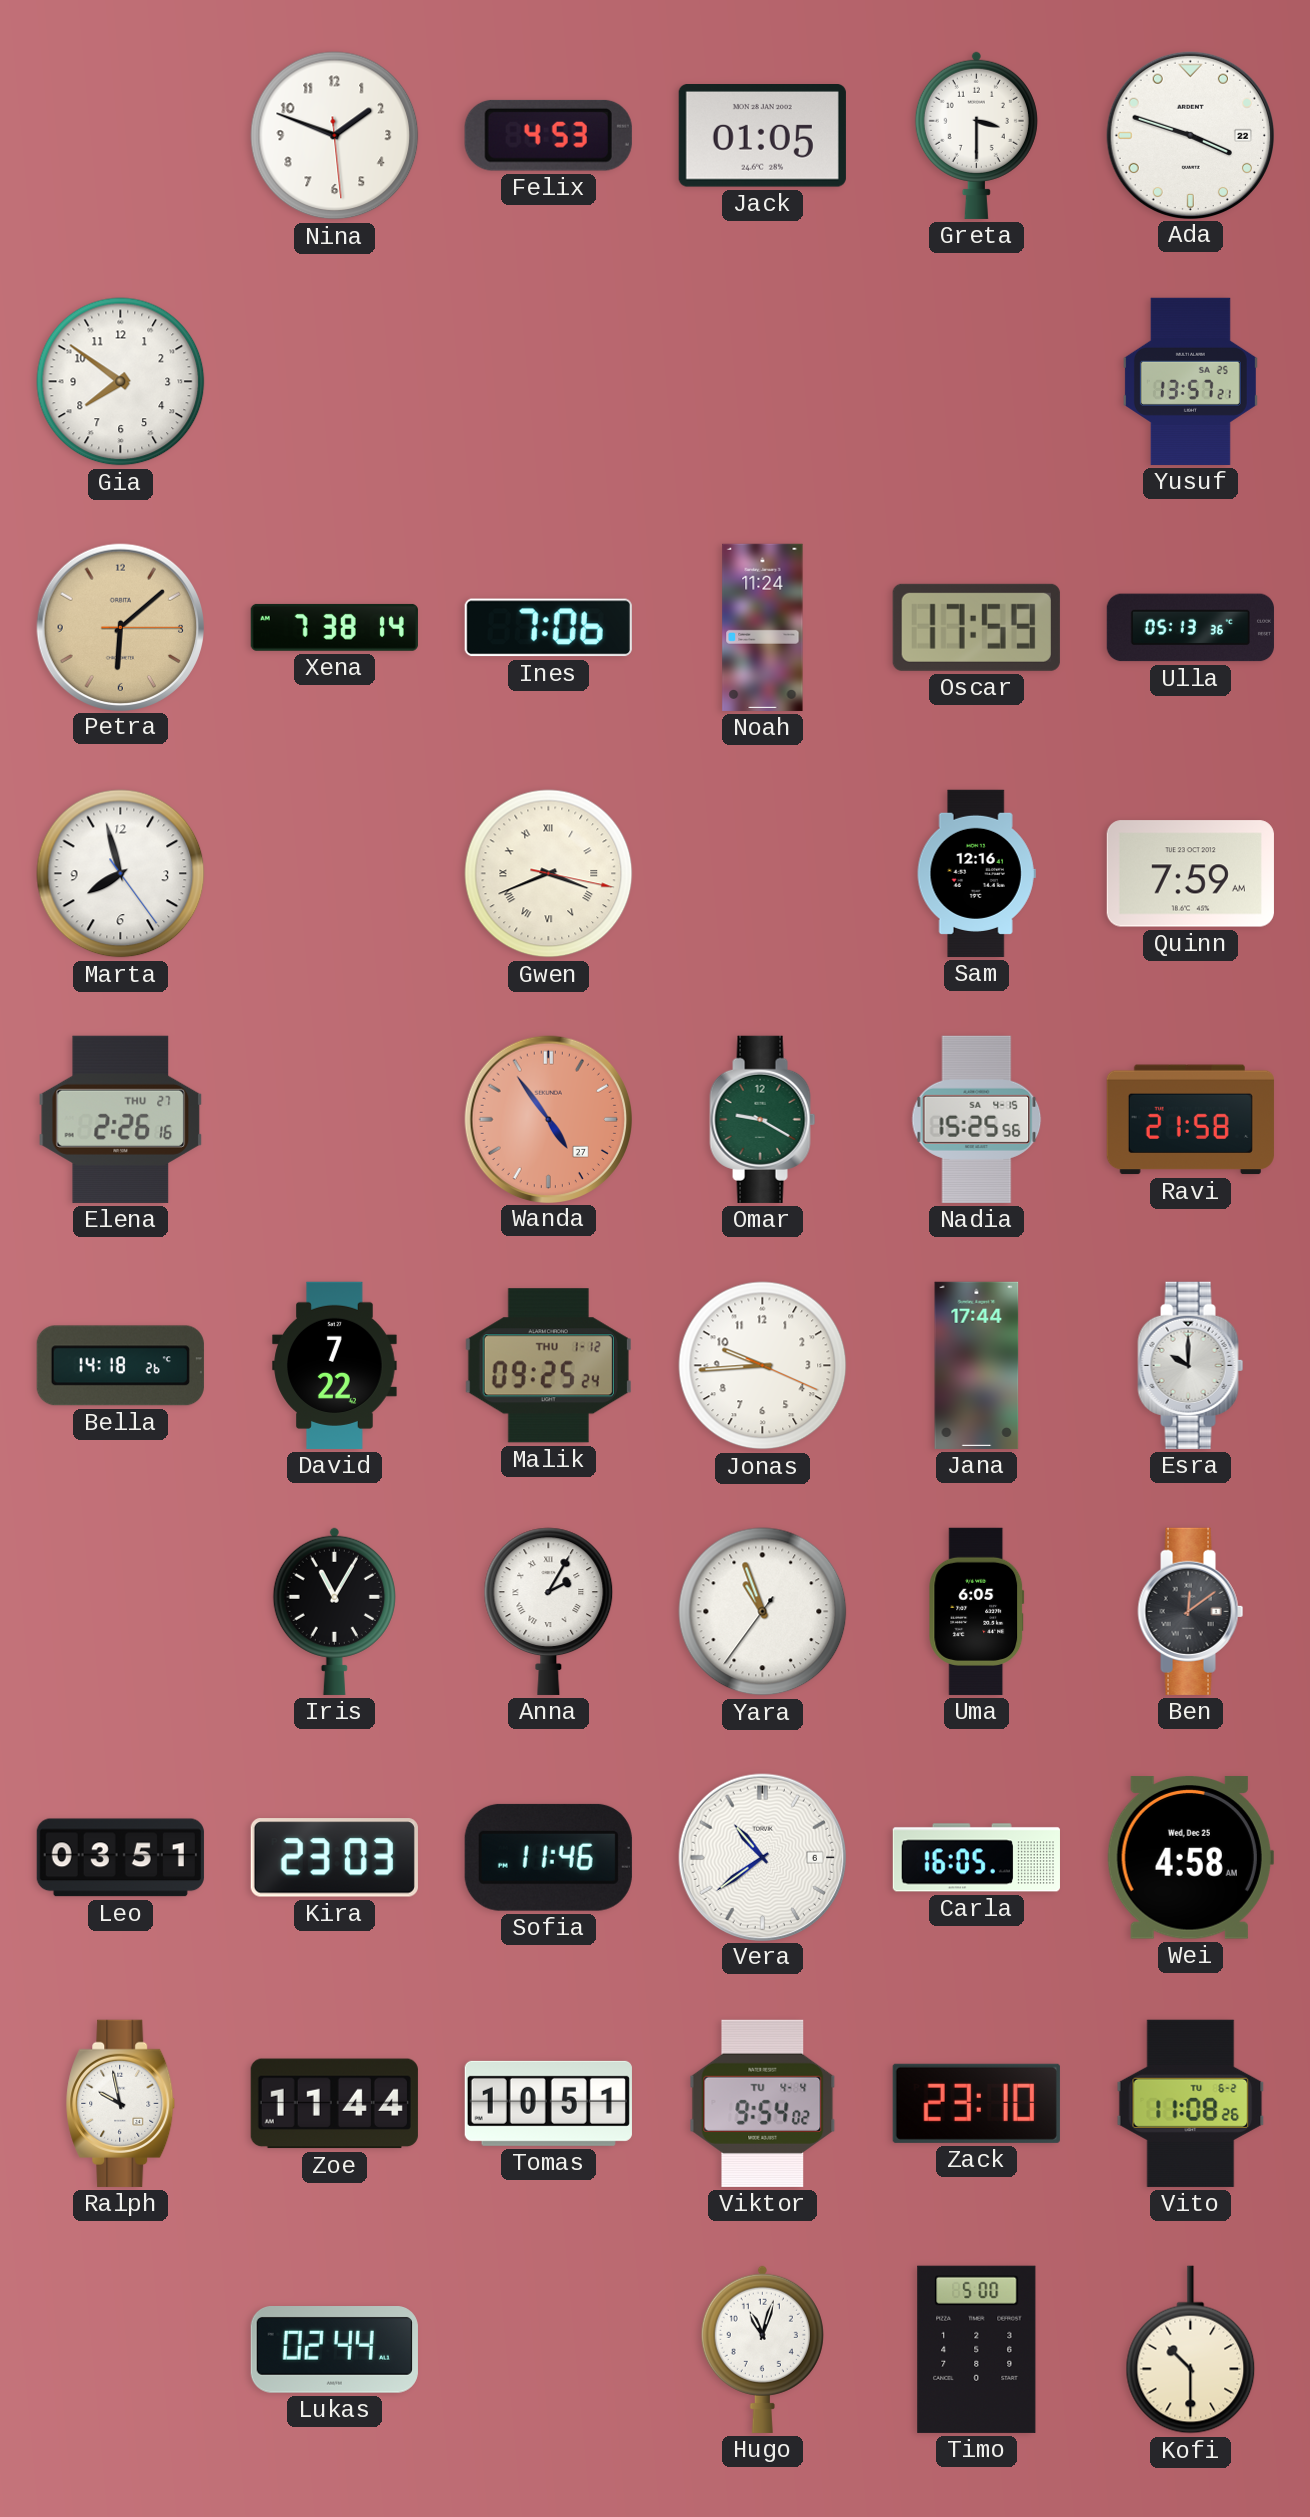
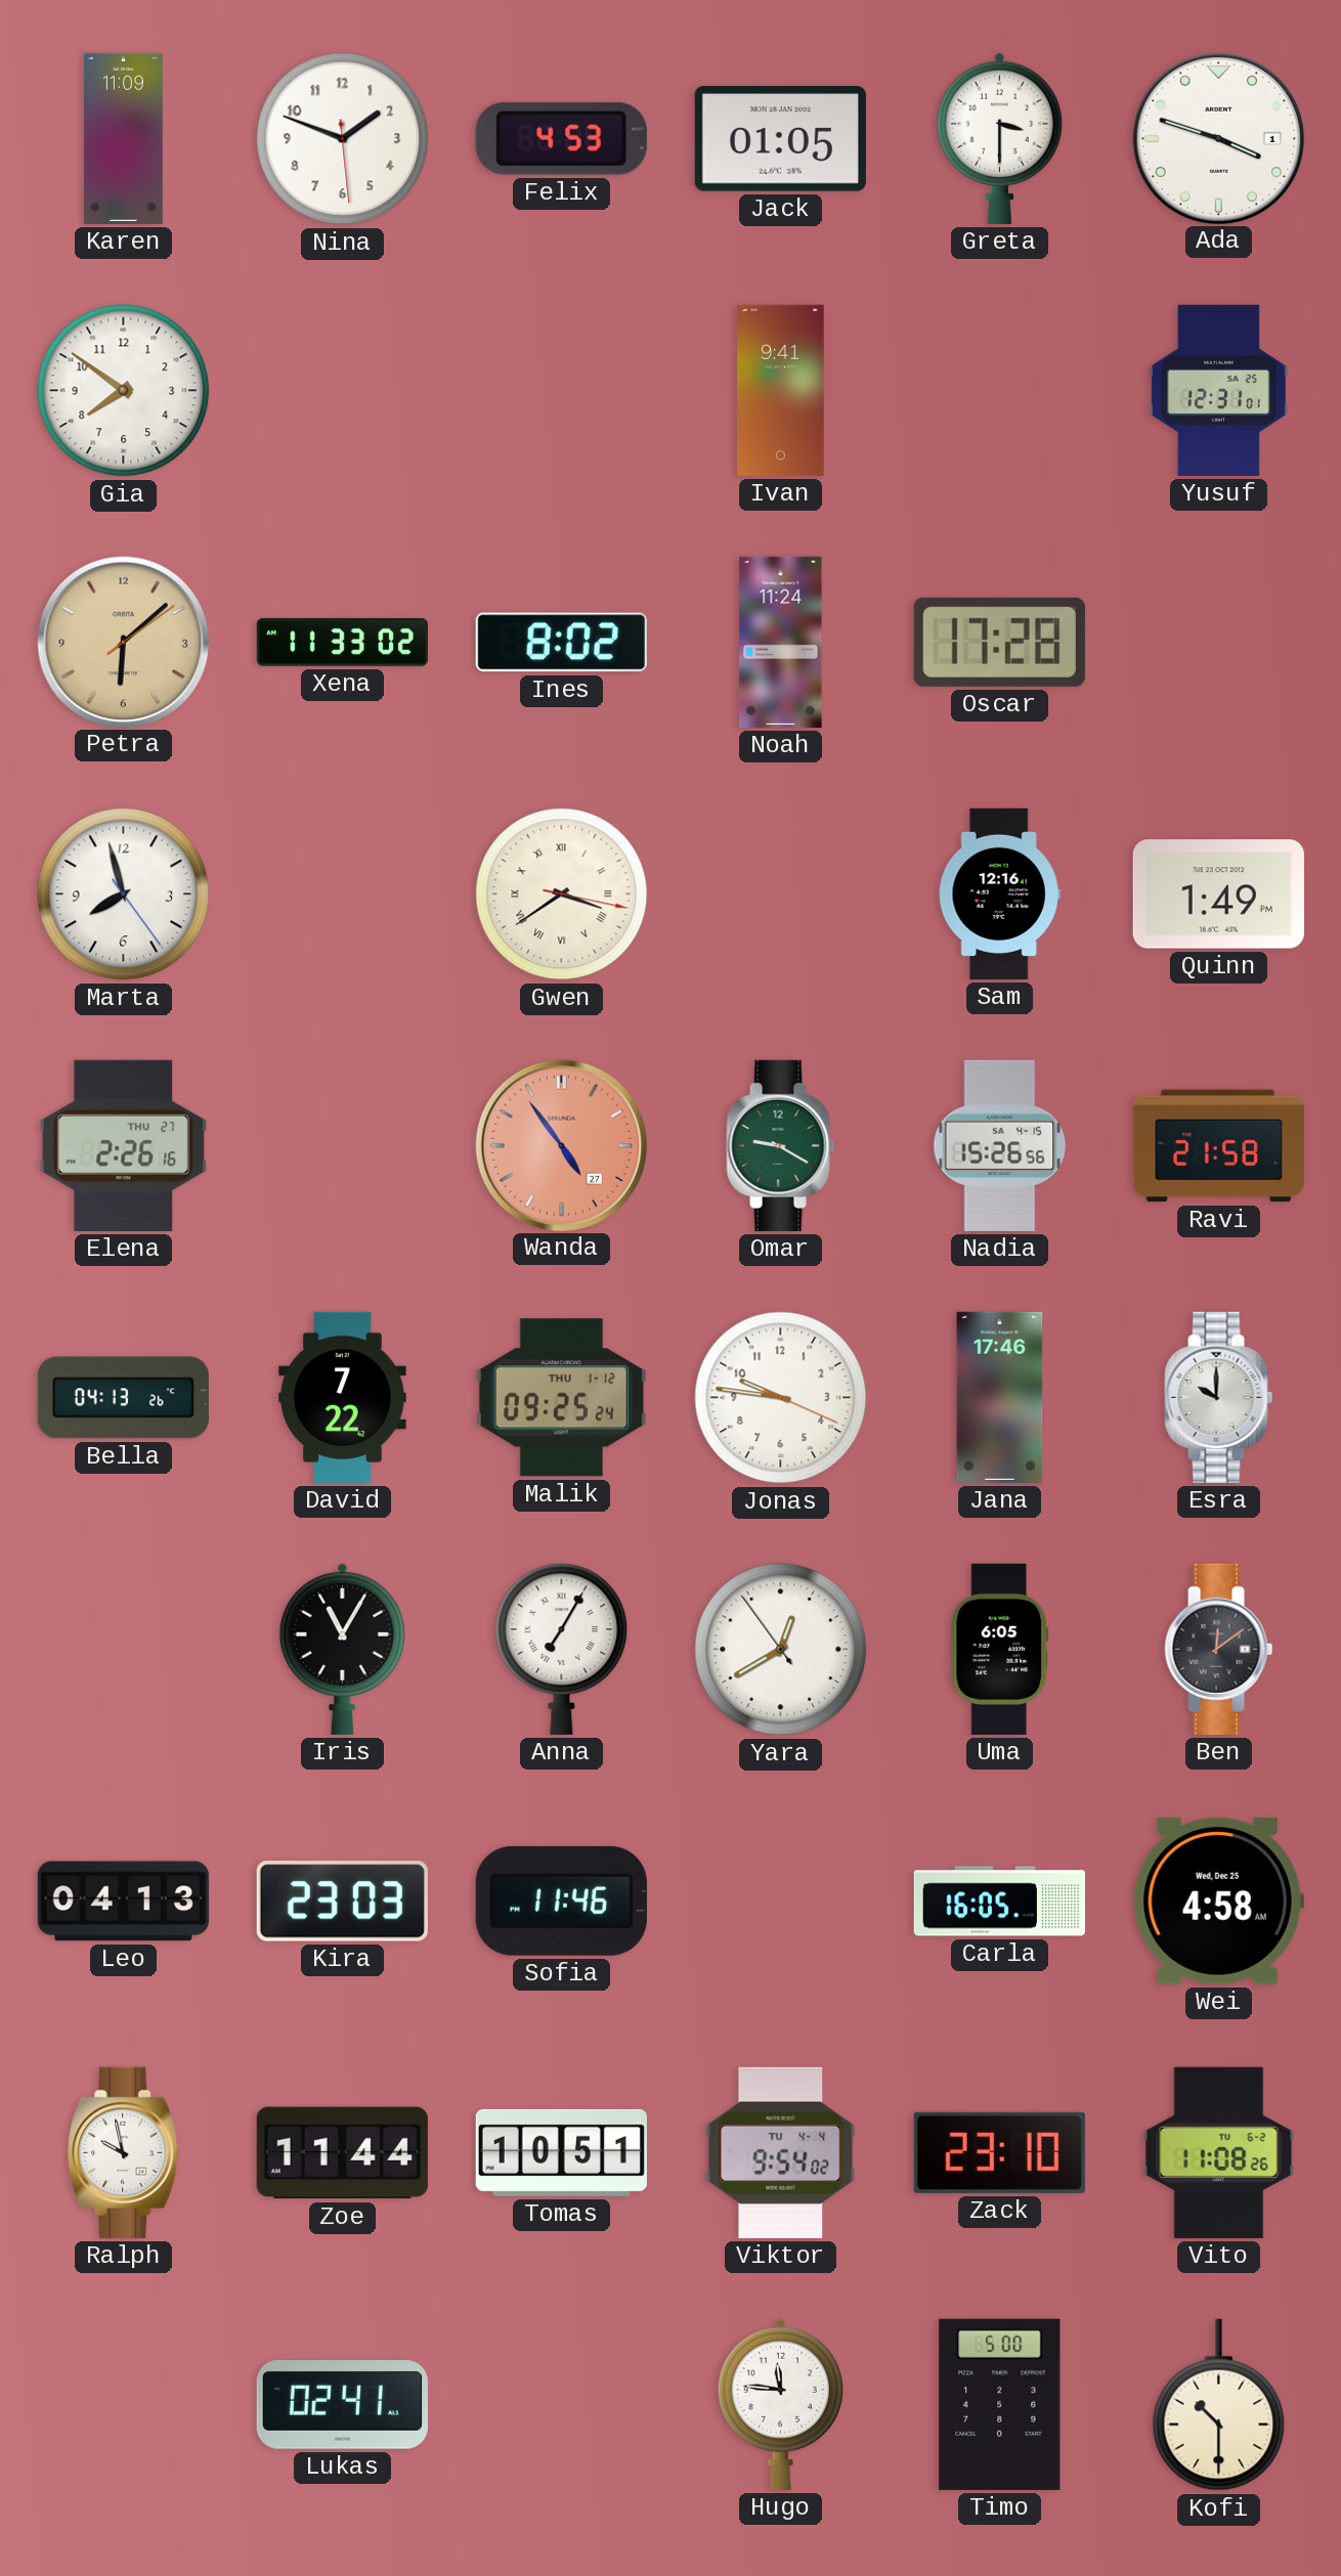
Karen: none -> 11:09 (123, 138)
Ada date: 22 -> 1 (1218, 138)
Ivan: none -> 9:41 (781, 390)
Yusuf: 13:57 -> 12:31 (1218, 390)
Petra: 6:08:15 -> 6:08:09 (123, 642)
Xena: 7:38 -> 11:33 (342, 642)
Ines: 7:06 -> 8:02 (561, 643)
Oscar: 17:59 -> 17:28 (999, 642)
Ulla: 05:13 -> none (1190, 628)
Gwen: 3:41 -> 3:39 (562, 894)
Quinn: 7:59 -> 1:49 (1218, 894)
Nadia: 15:25 -> 15:26 (1000, 1145)
Bella: 14:18 -> 04:13 (123, 1398)
Jonas: 9:44 -> 9:46 (781, 1398)
Jana: 17:44 -> 17:46 (1000, 1397)
Anna: 2:05 -> 7:05 (562, 1649)
Yara: 10:56 -> 12:39 (781, 1650)
Leo: 03:51 -> 04:13 (123, 1902)
Vera: 10:39 -> none (762, 1857)
Lukas: 02:44 -> 02:41 (342, 2405)
Hugo: 11:03 -> 11:46 (780, 2404)
